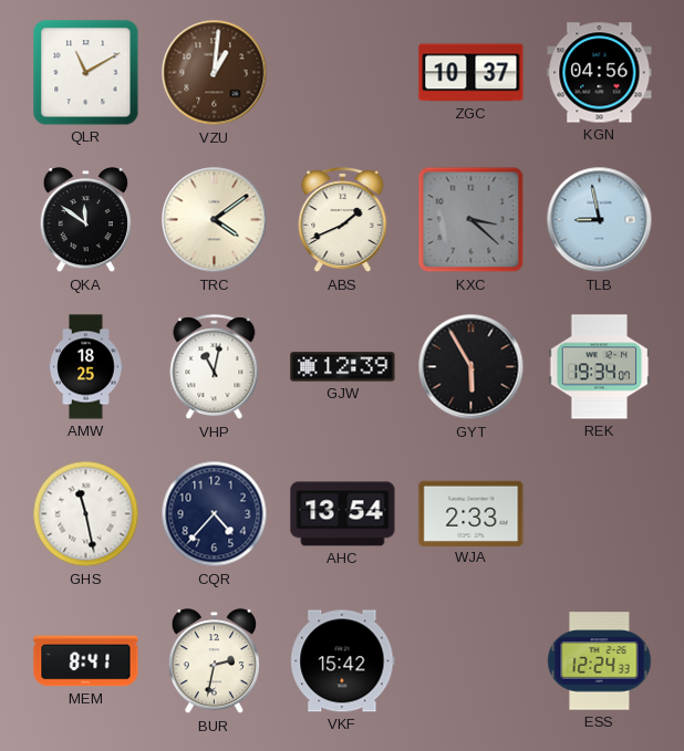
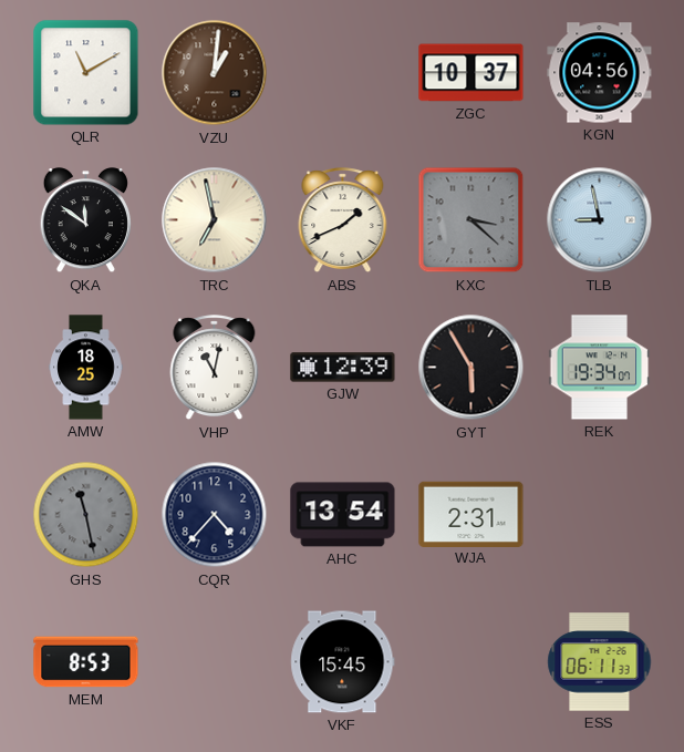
TRC: 4:09 -> 6:58 (215, 220)
GHS dial: white -> grey (86, 515)
WJA: 2:33 -> 2:31 (471, 514)
MEM: 8:41 -> 8:53 (86, 662)
BUR: 2:32 -> none (214, 661)
VKF: 15:42 -> 15:45 (343, 662)
ESS: 12:24 -> 06:11 (600, 662)
